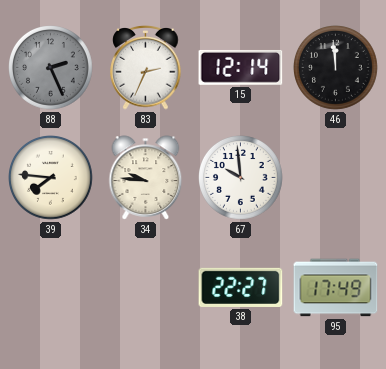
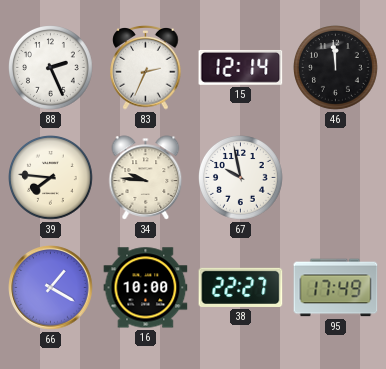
88 dial: grey -> white (51, 68)
67: 9:59 -> 9:58 (241, 178)
66: none -> 1:20 (51, 288)
16: none -> 10:00 (146, 288)
